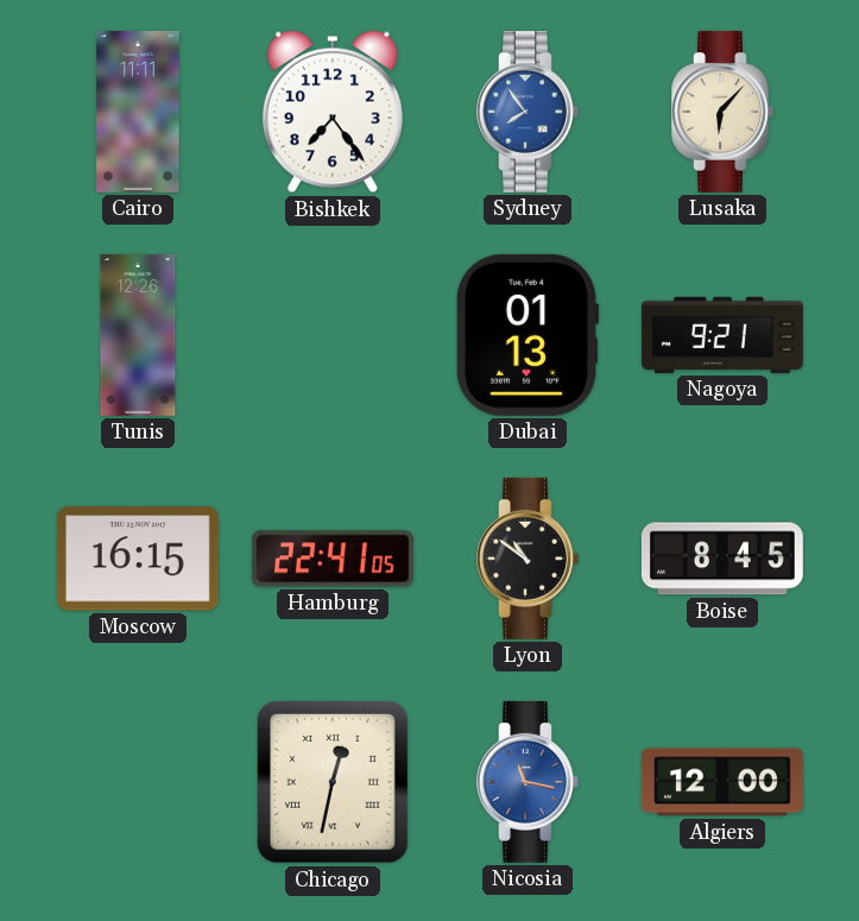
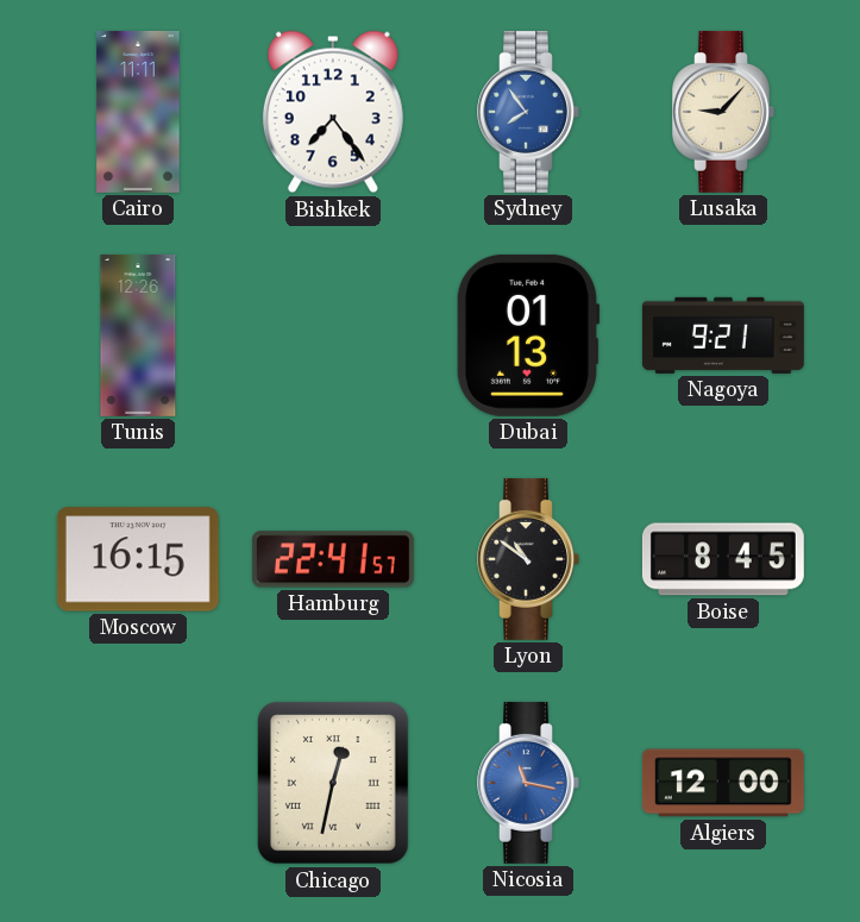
Lusaka: 6:07 -> 9:07 (723, 112)
Hamburg: 22:41:05 -> 22:41:57 (333, 559)
